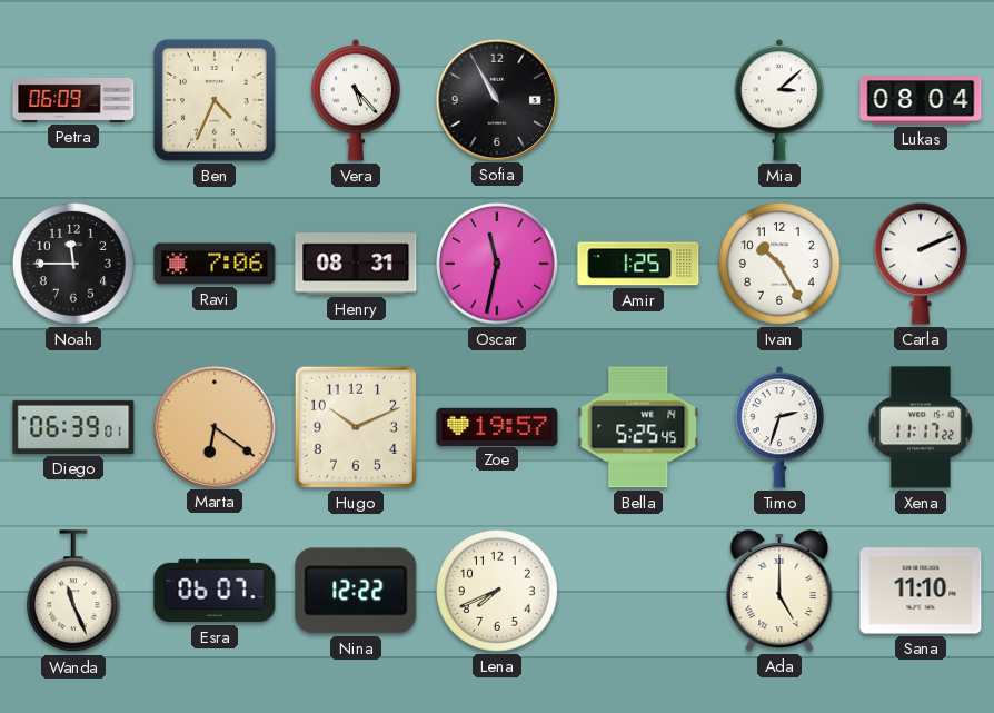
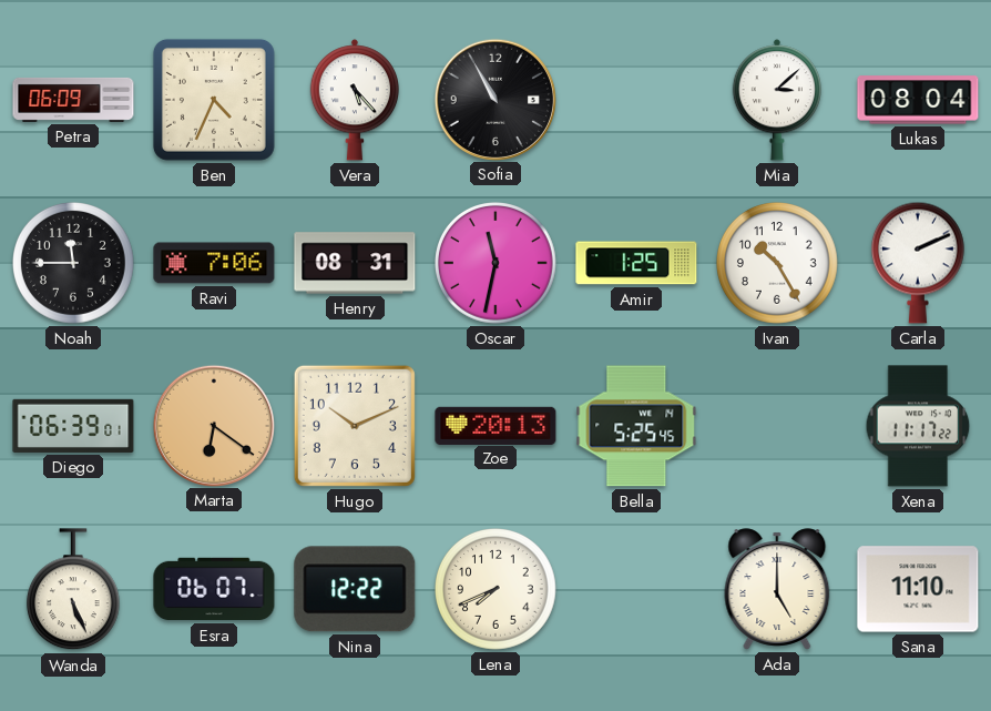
Zoe: 19:57 -> 20:13 (496, 425)
Timo: 2:33 -> none (778, 427)
Wanda: 11:26 -> 5:26 (73, 590)
